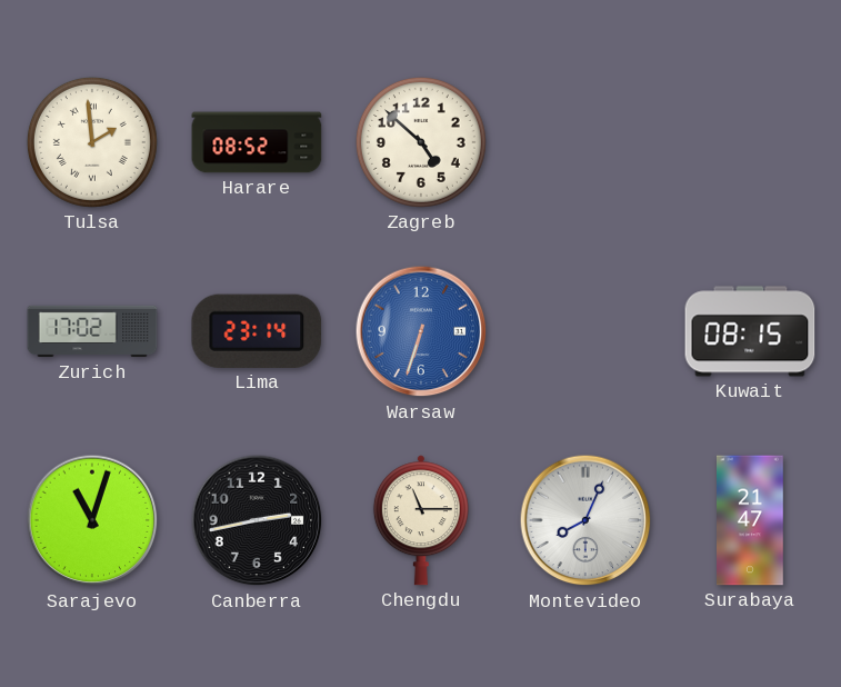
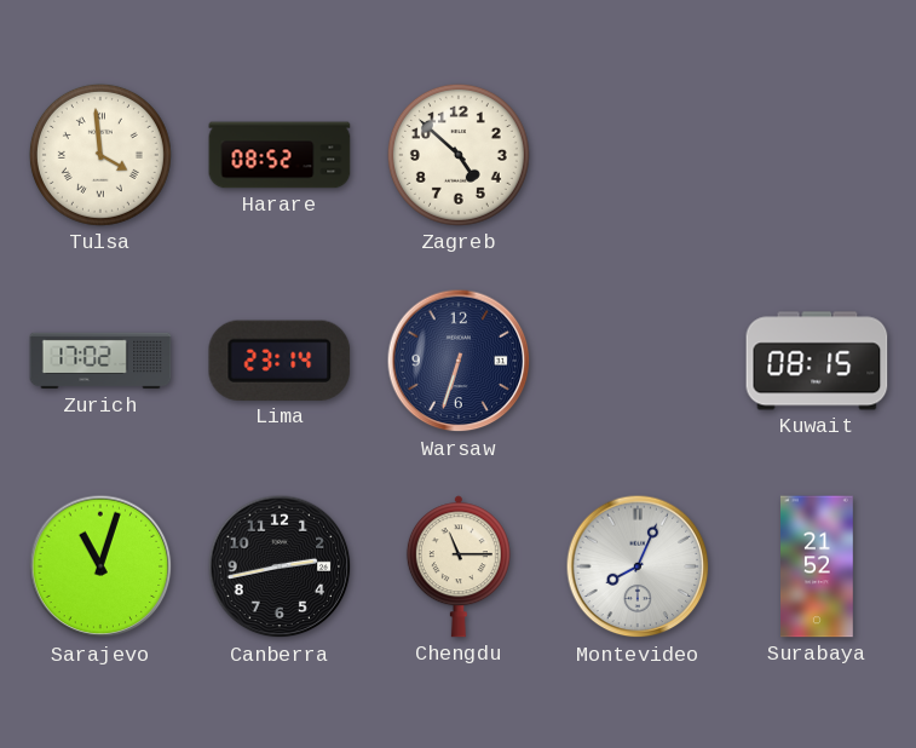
Tulsa: 1:59 -> 3:59 (100, 155)
Warsaw dial: blue -> navy (459, 361)
Surabaya: 21:47 -> 21:52 (818, 566)
